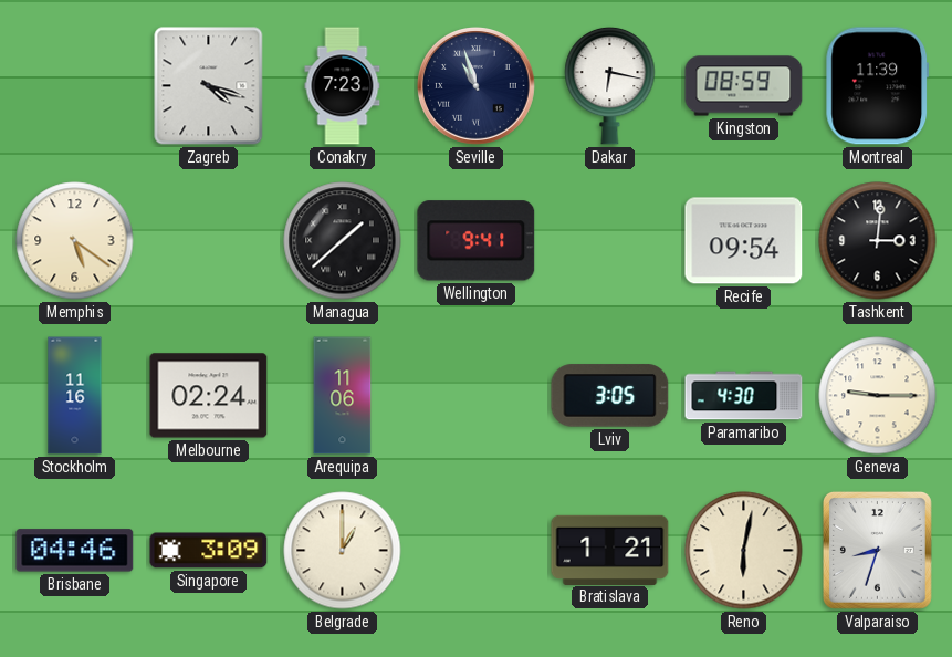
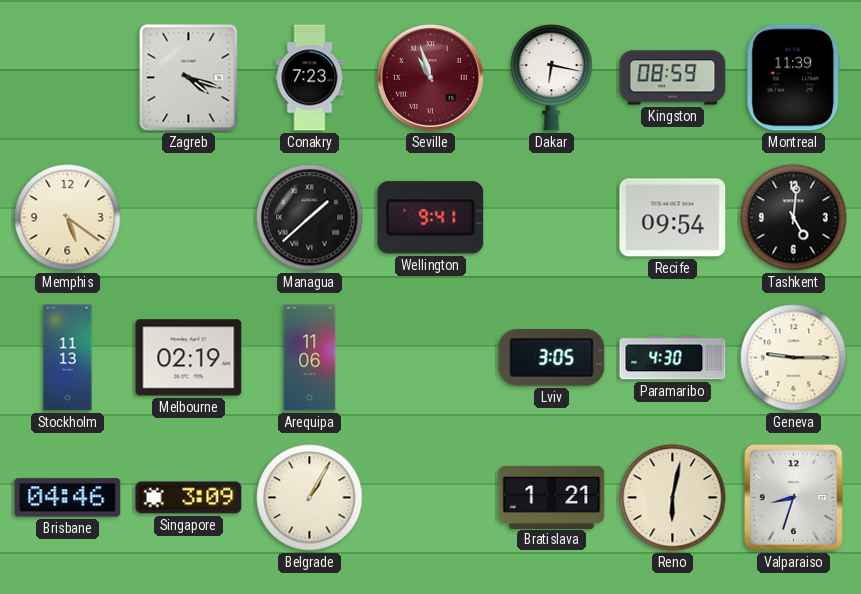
Seville dial: navy -> burgundy (431, 78)
Tashkent: 3:01 -> 5:01 (794, 218)
Stockholm: 11:16 -> 11:13 (68, 358)
Melbourne: 02:24 -> 02:19 (189, 358)
Belgrade: 1:00 -> 1:05 (310, 498)
